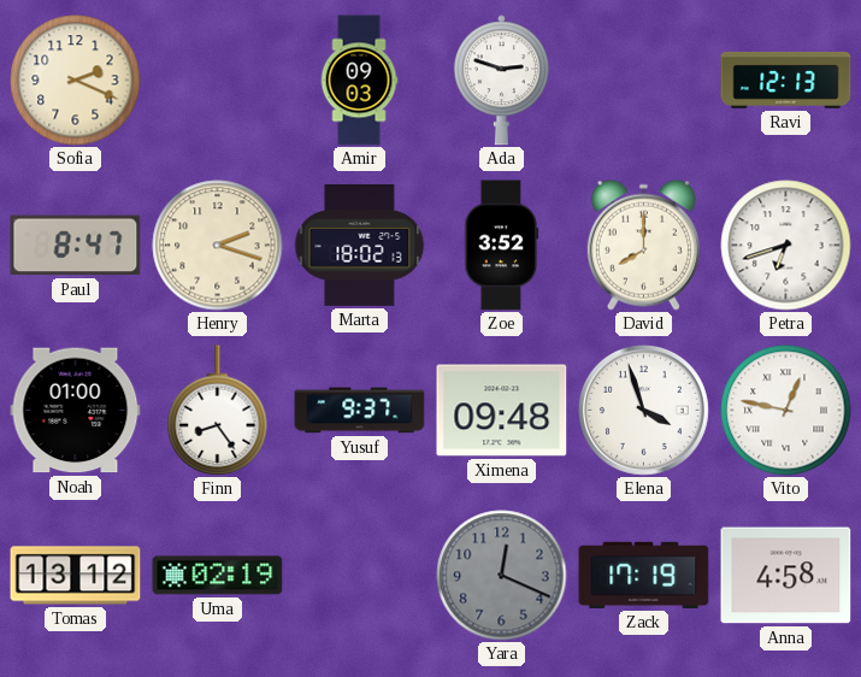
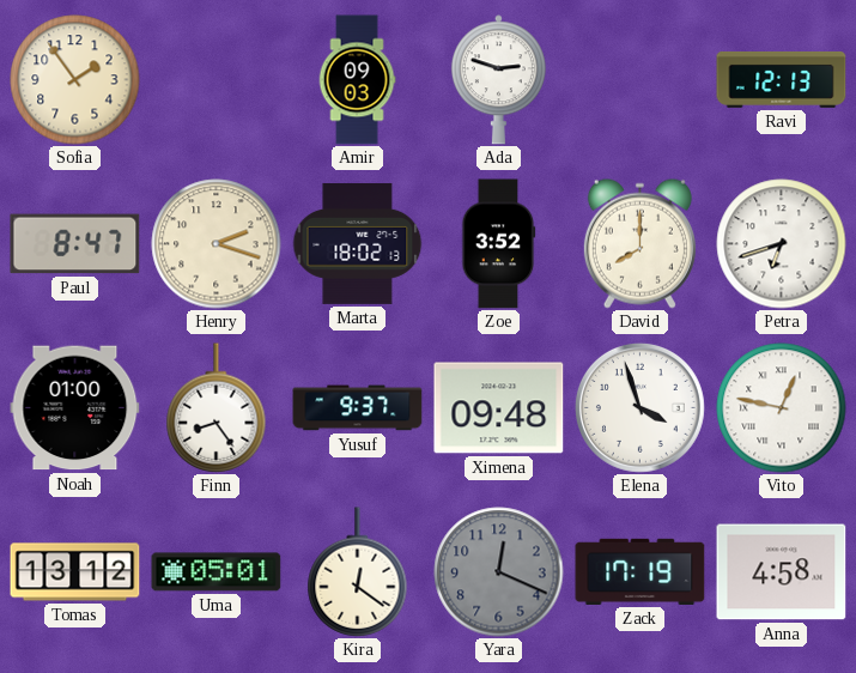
Sofia: 2:19 -> 1:54 (75, 80)
Uma: 02:19 -> 05:01 (217, 572)
Kira: none -> 12:21 (358, 572)
